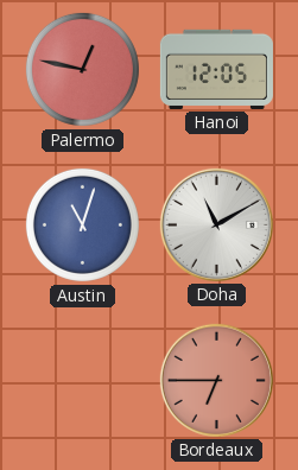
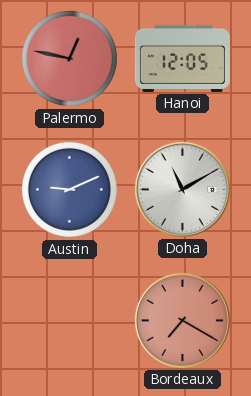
Austin: 11:03 -> 9:11 (69, 189)
Bordeaux: 6:45 -> 7:20 (182, 320)
